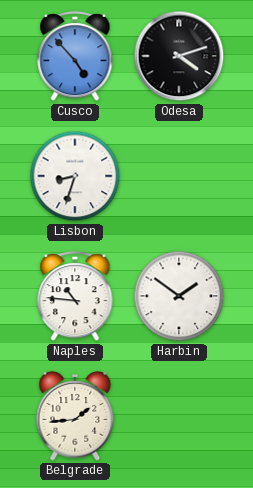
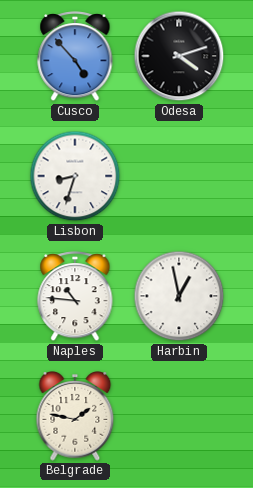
Harbin: 1:51 -> 12:58 (179, 296)
Belgrade: 1:44 -> 1:47 (75, 417)
